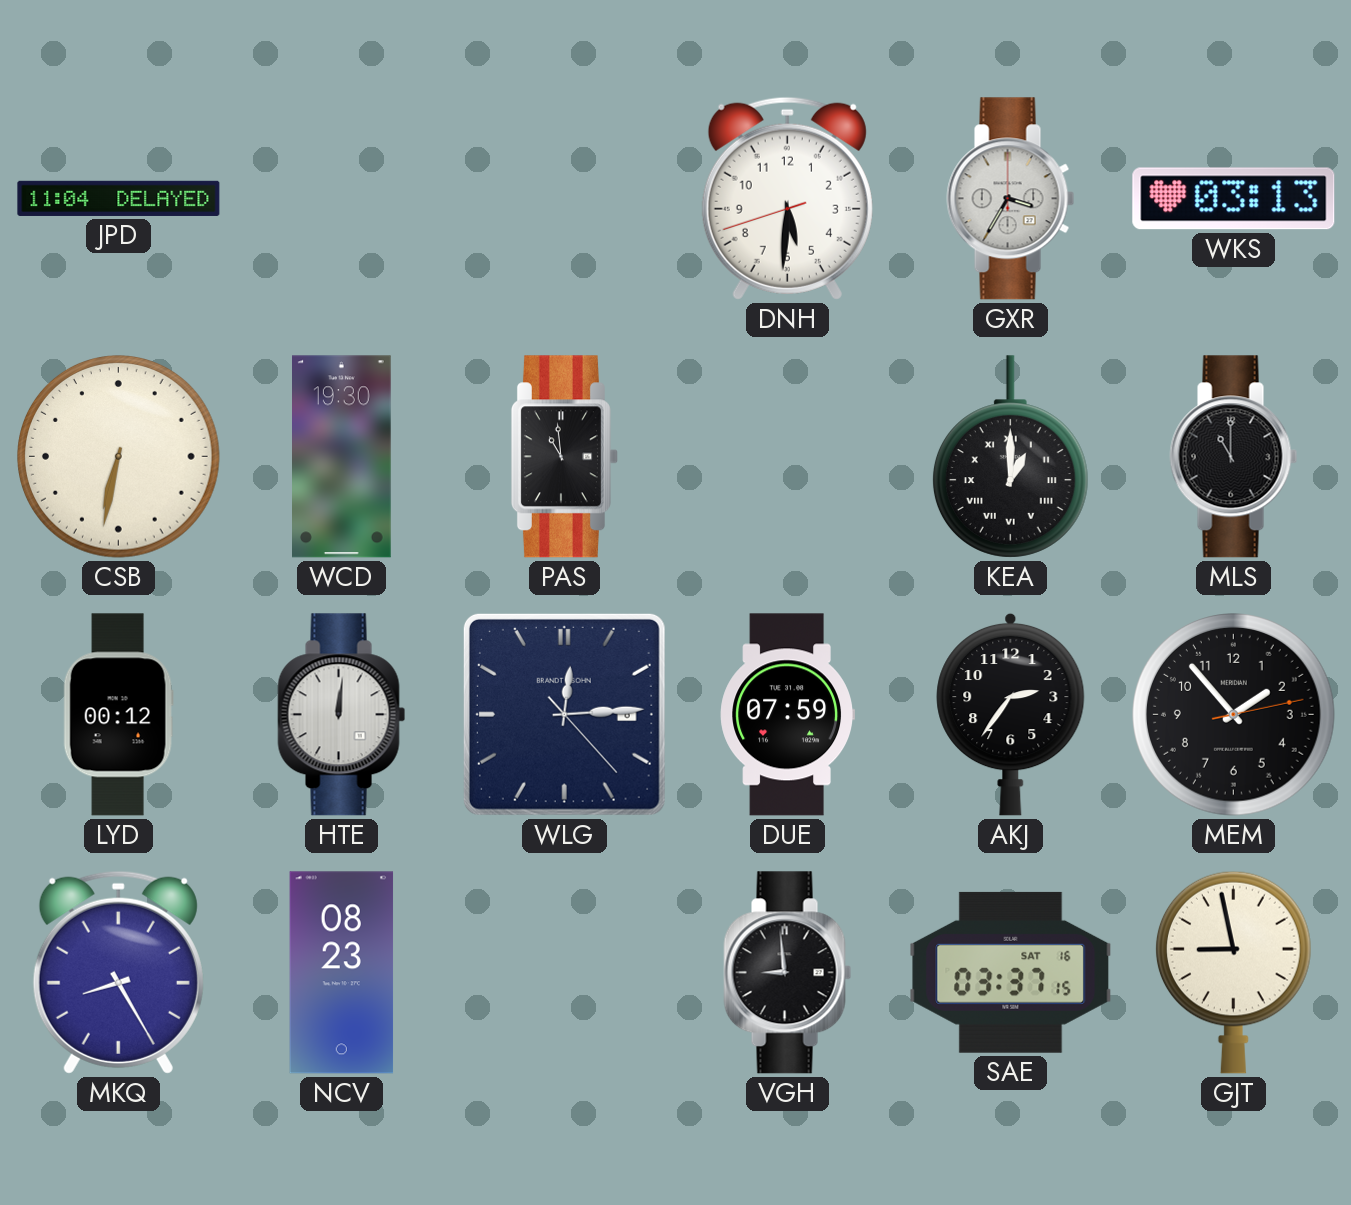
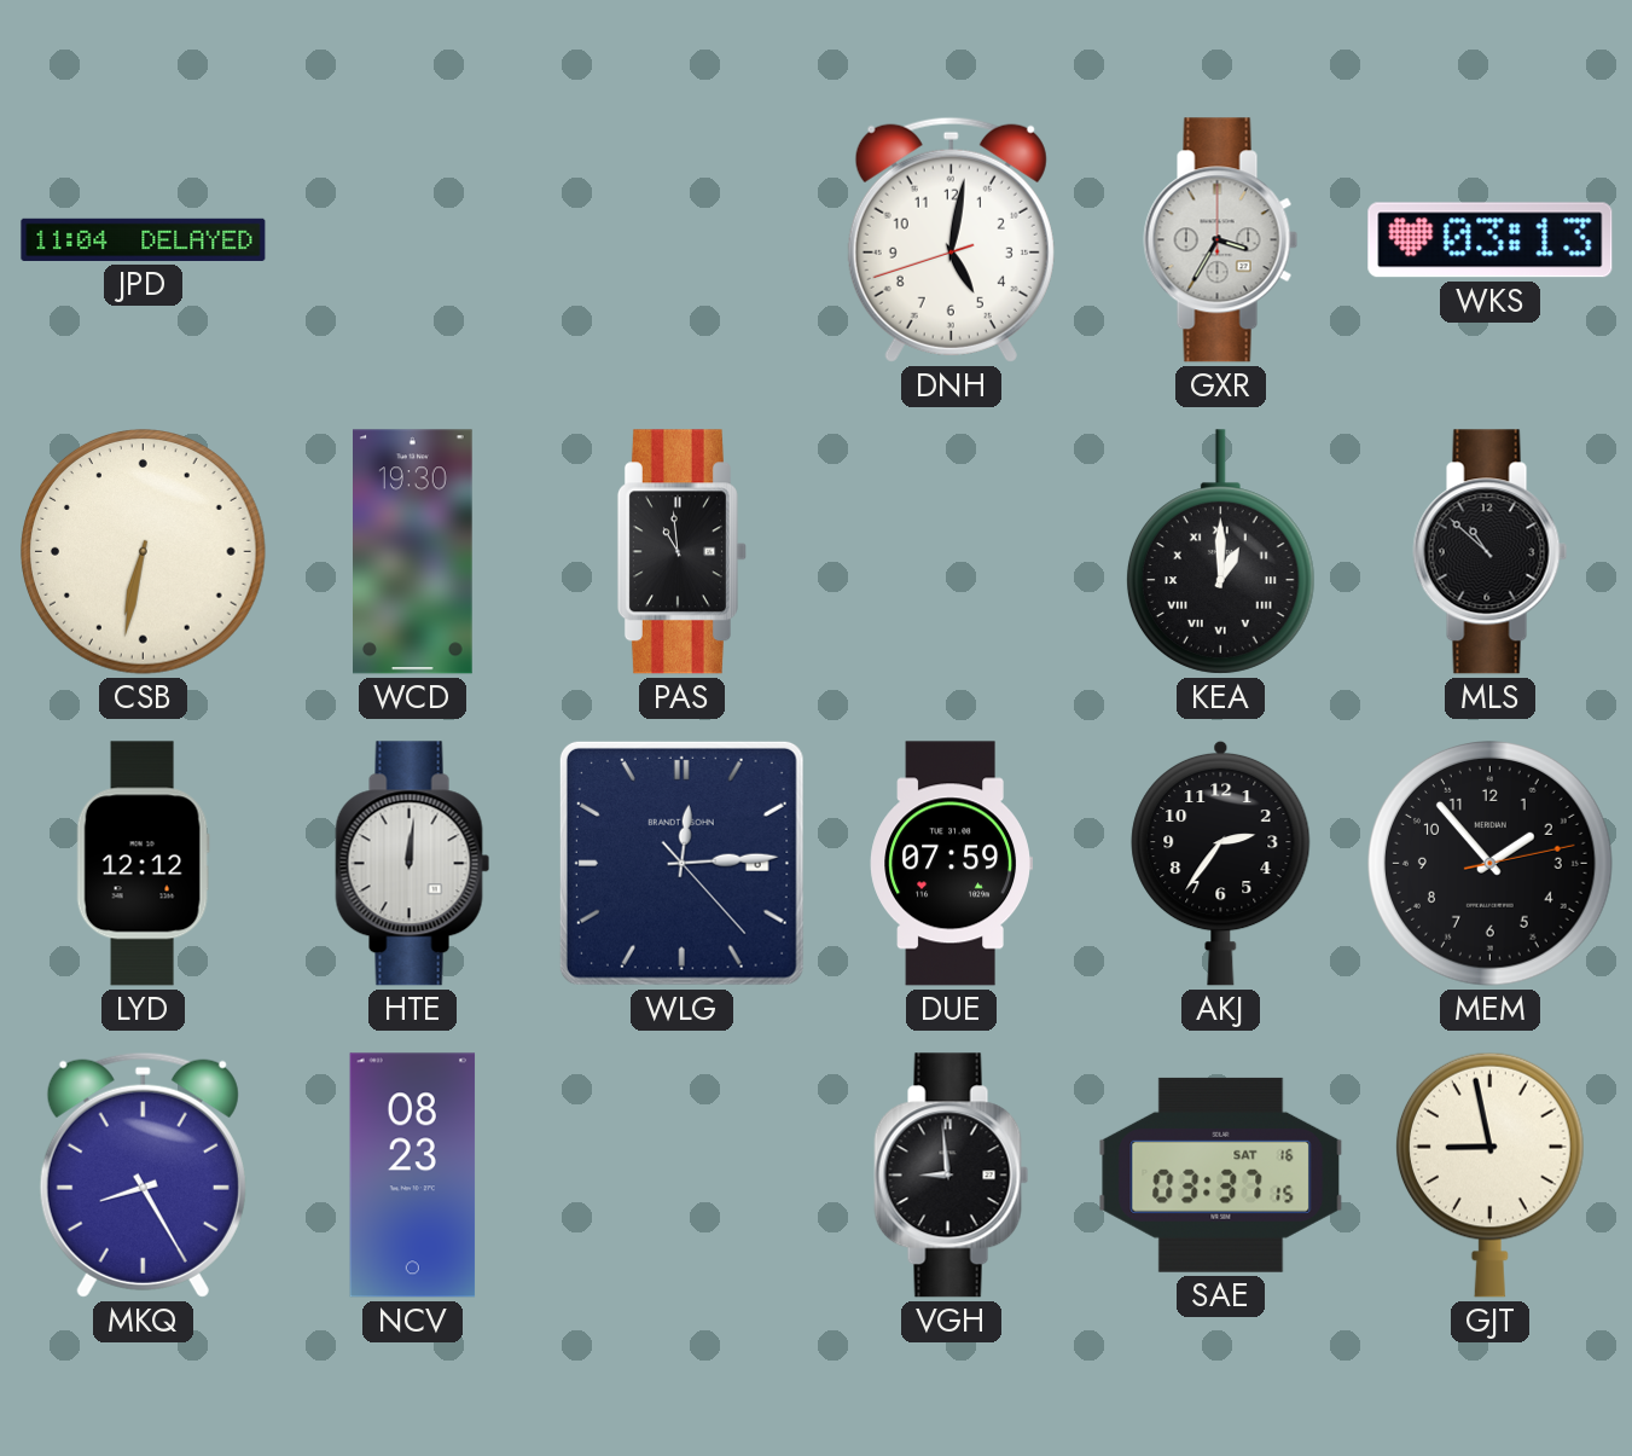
DNH: 5:30 -> 5:01 (951, 239)
MLS: 11:00 -> 10:52 (1491, 552)
LYD: 00:12 -> 12:12 (143, 864)
